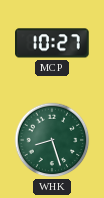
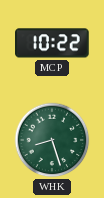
MCP: 10:27 -> 10:22 (53, 43)
